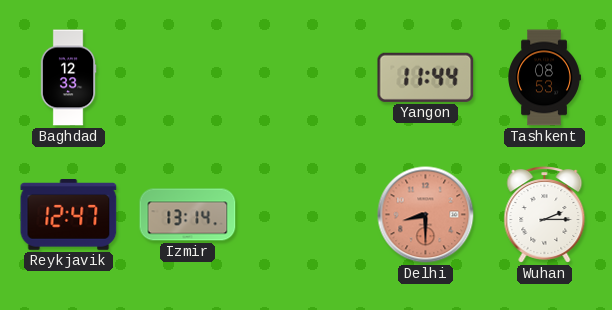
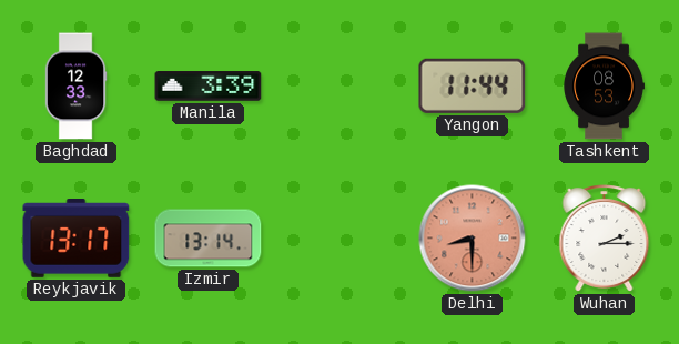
Manila: none -> 3:39 (209, 87)
Reykjavik: 12:47 -> 13:17 (77, 239)
